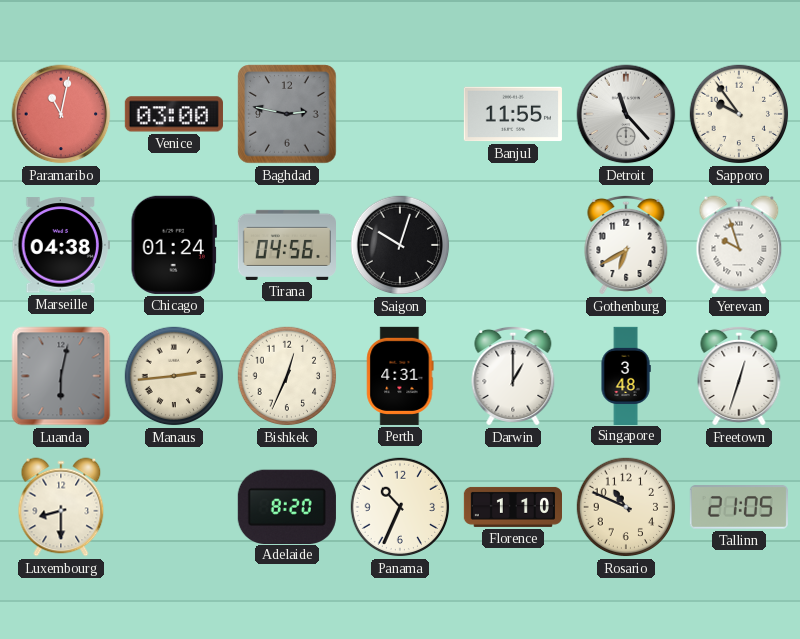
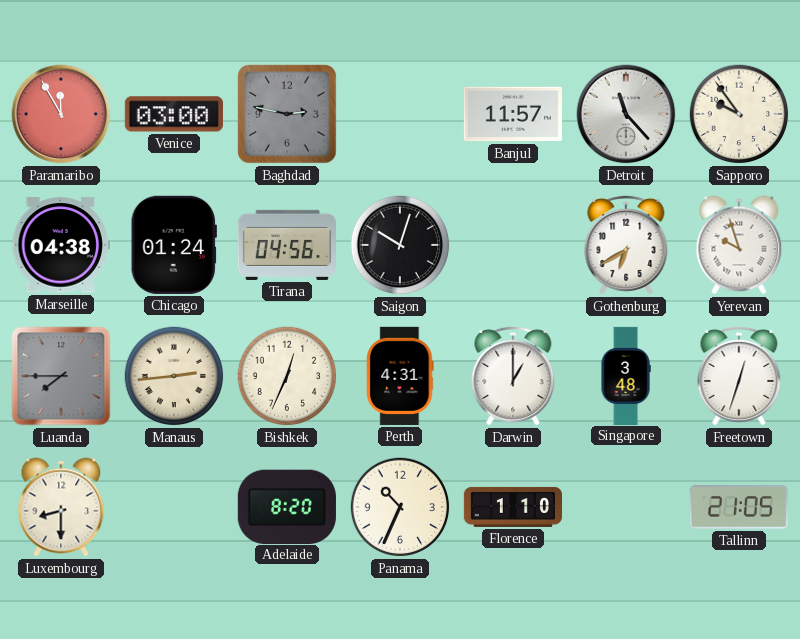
Paramaribo: 11:02 -> 11:55 (61, 114)
Banjul: 11:55 -> 11:57 (513, 114)
Luanda: 6:02 -> 7:45 (61, 376)
Rosario: 10:49 -> none (626, 507)
